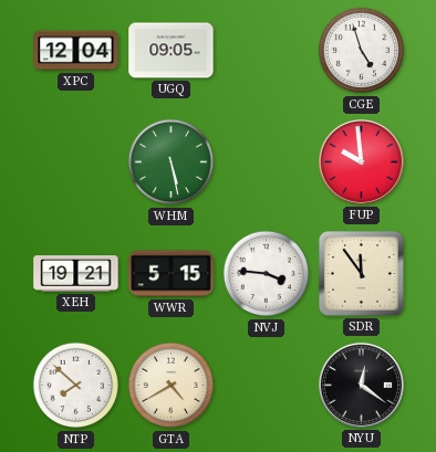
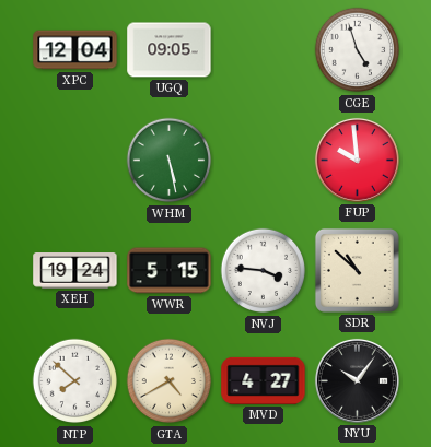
XEH: 19:21 -> 19:24 (75, 271)
SDR: 11:54 -> 10:52 (357, 270)
MVD: none -> 4:27 (264, 380)
NYU: 12:21 -> 10:06 (357, 380)
